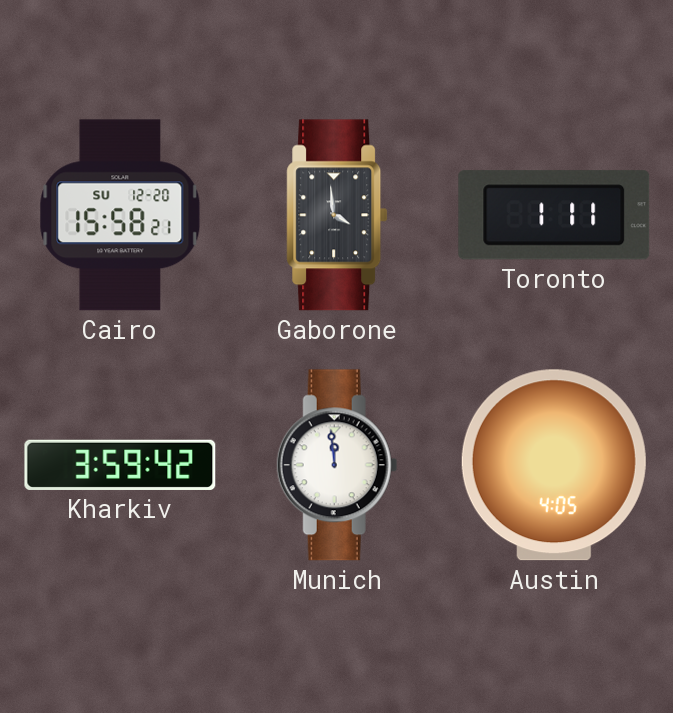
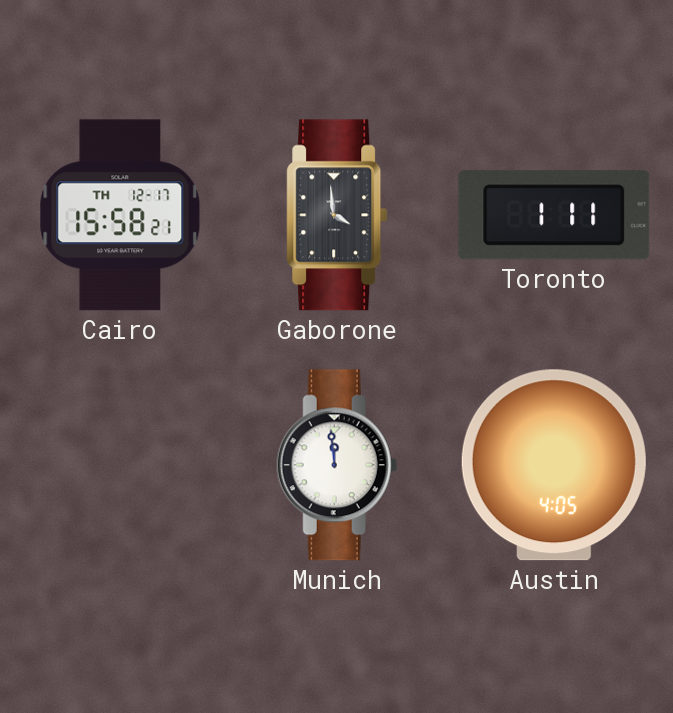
Cairo date: SU 12-20 -> TH 12-17 (120, 215)
Kharkiv: 3:59 -> none (120, 465)
